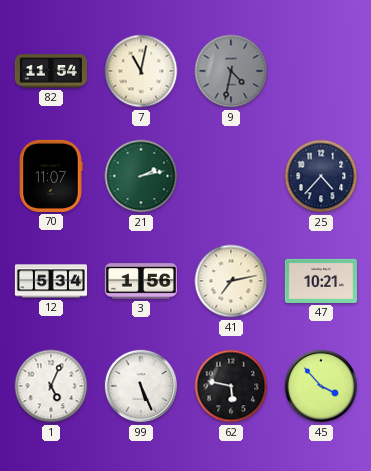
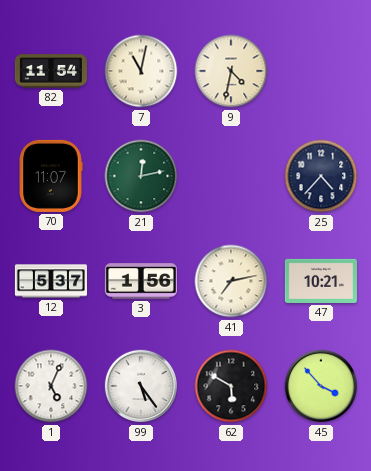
9 dial: grey -> cream (231, 71)
21: 2:13 -> 12:13 (141, 176)
12: 5:34 -> 5:37 (50, 281)
99: 5:26 -> 5:24 (141, 386)
62: 5:47 -> 5:50 (231, 386)
